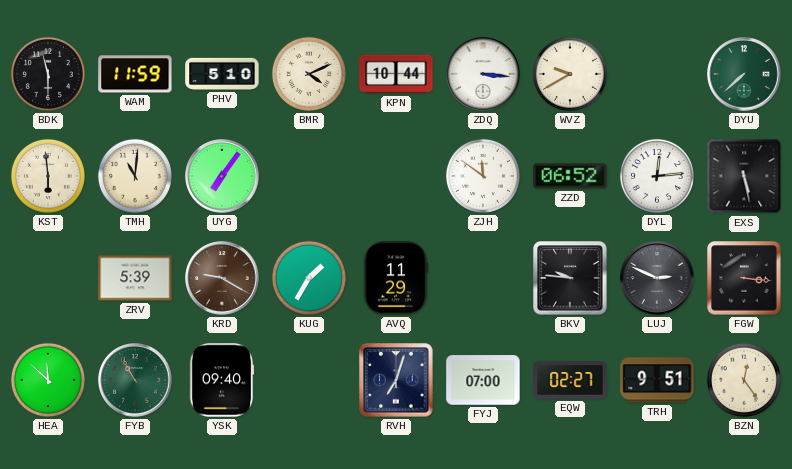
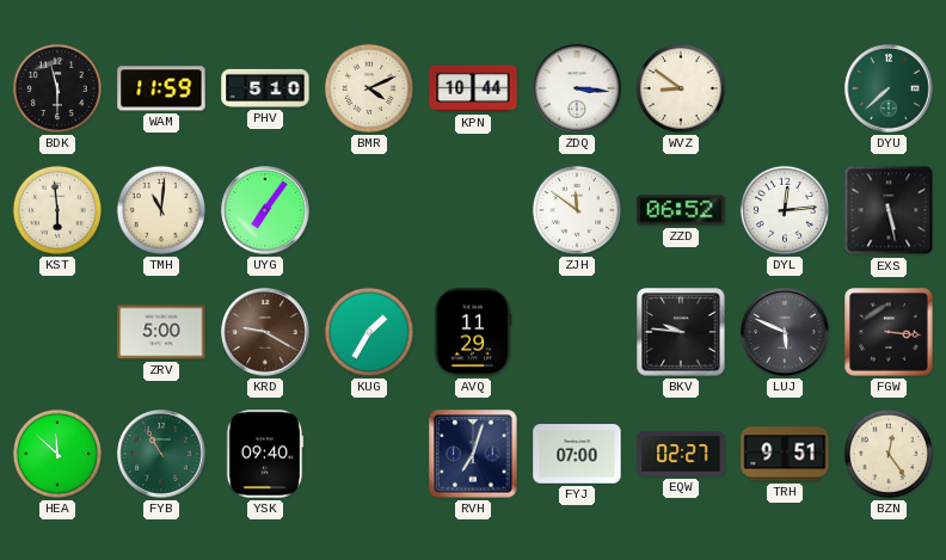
WVZ: 9:40 -> 8:51 (681, 88)
ZRV: 5:39 -> 5:00 (161, 332)
LUJ: 2:49 -> 5:49 (785, 332)
